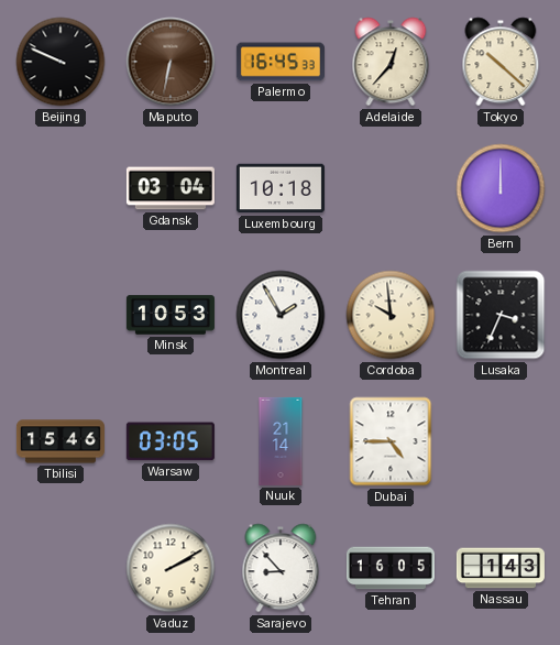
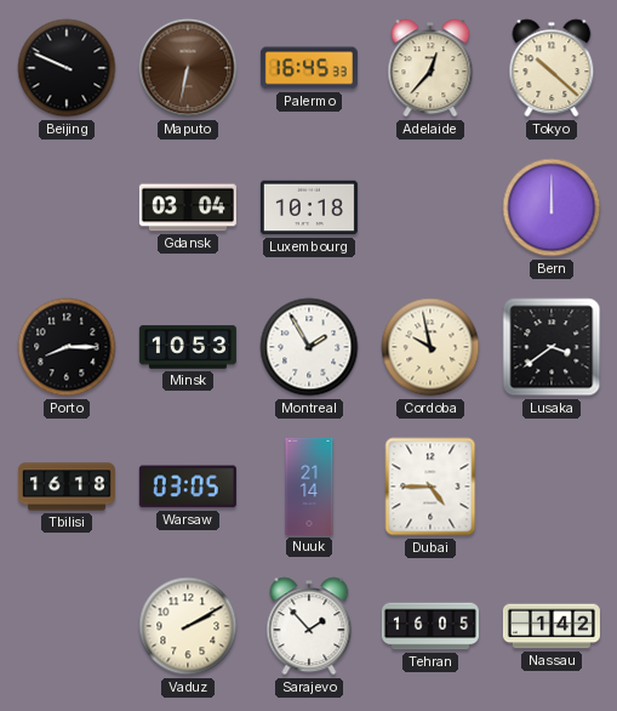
Porto: none -> 8:15 (67, 347)
Cordoba: 9:59 -> 9:58 (430, 347)
Lusaka: 3:34 -> 3:39 (552, 347)
Tbilisi: 15:46 -> 16:18 (67, 487)
Sarajevo: 8:53 -> 1:53 (309, 626)
Nassau: 1:43 -> 1:42 (552, 626)
